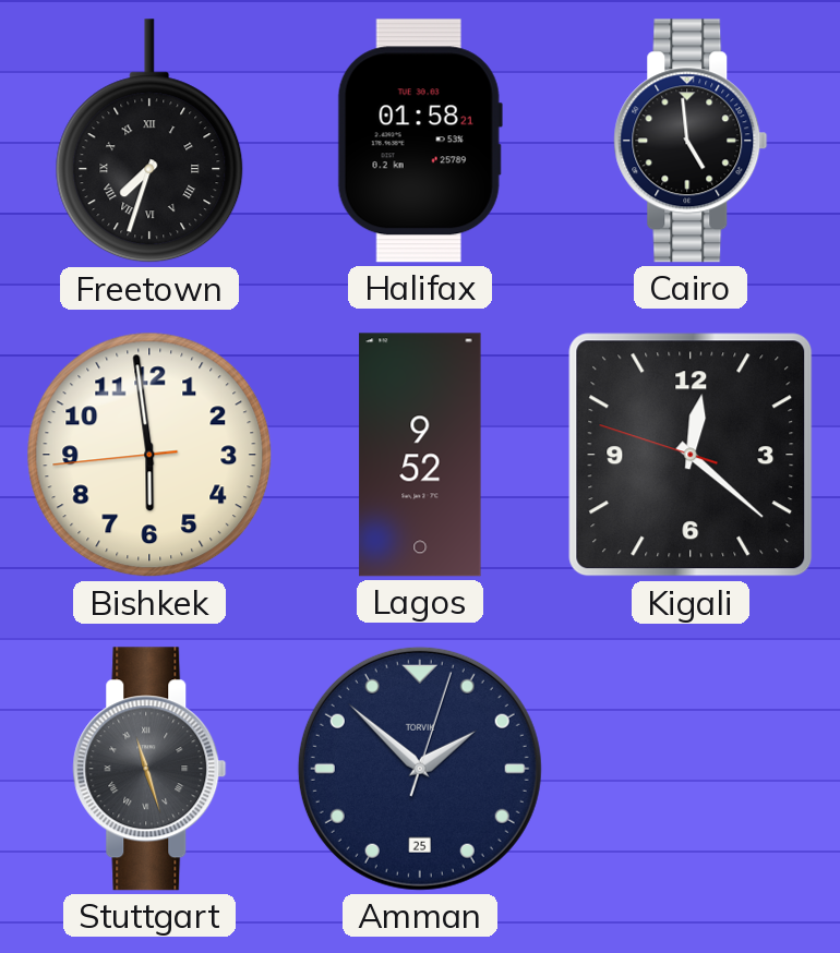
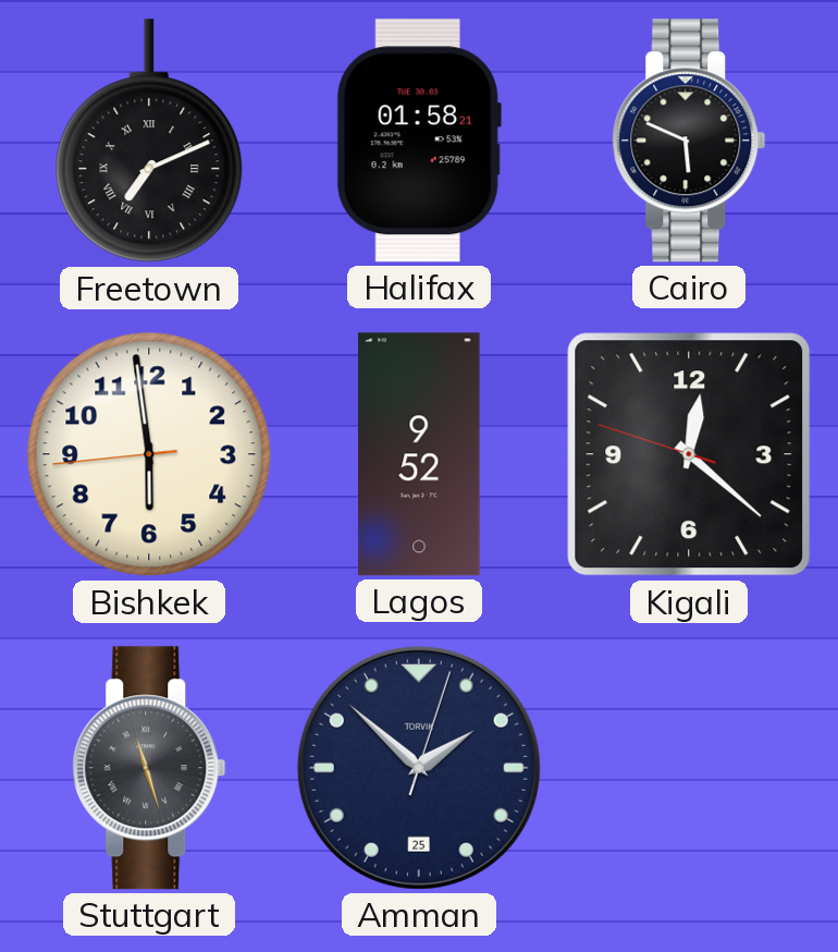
Freetown: 7:33 -> 7:11 (149, 142)
Cairo: 4:59 -> 5:49 (689, 141)
